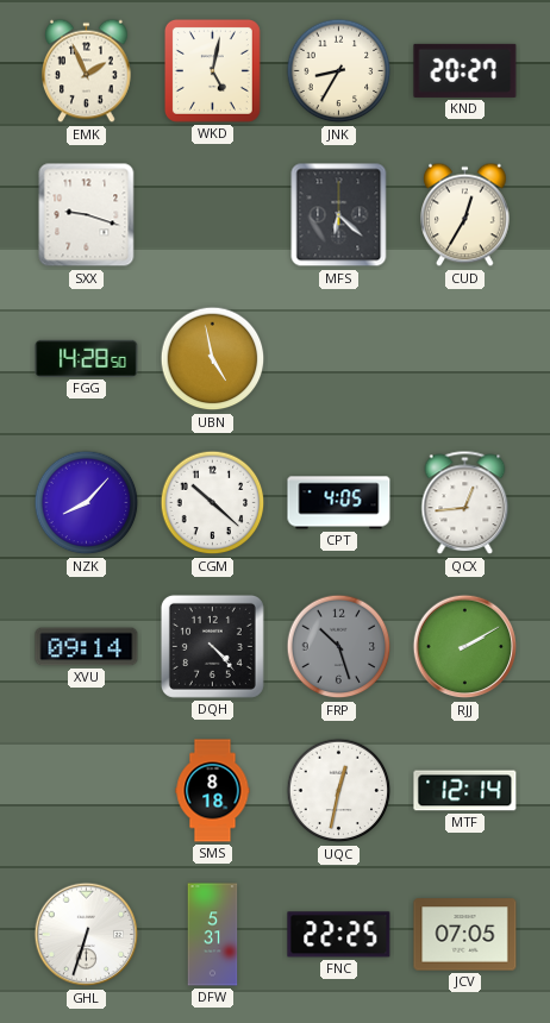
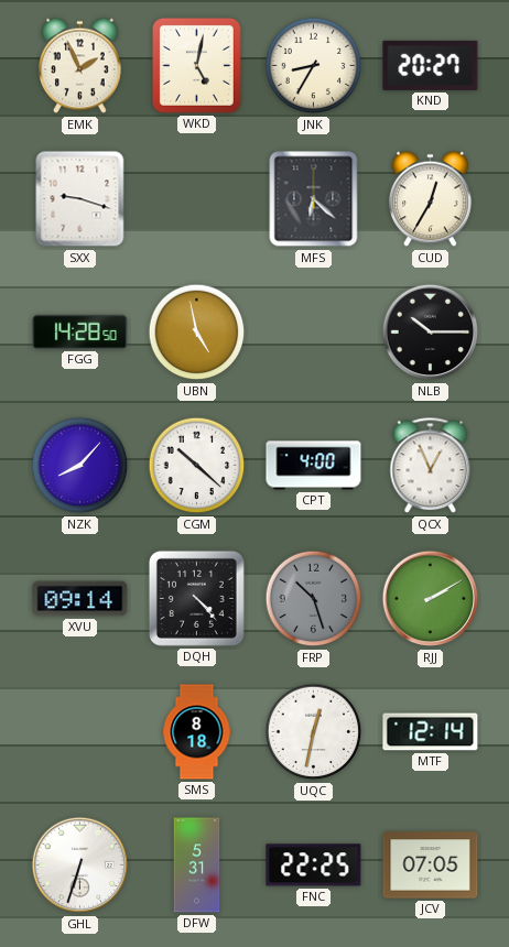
NLB: none -> 10:15 (431, 333)
CPT: 4:05 -> 4:00 (314, 466)
QCX: 12:44 -> 12:56 (431, 466)
